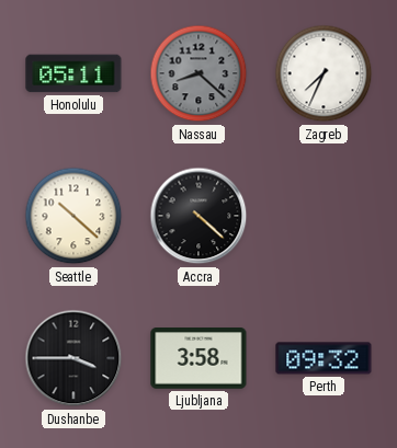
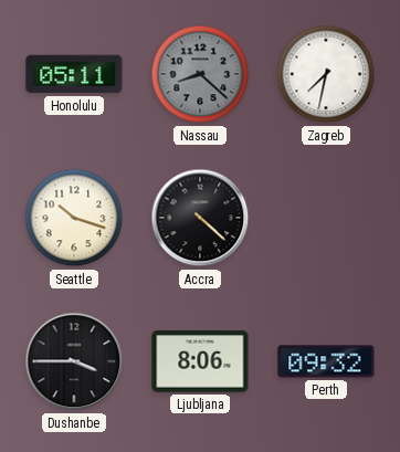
Zagreb: 7:34 -> 7:32 (326, 74)
Seattle: 10:22 -> 10:18 (74, 218)
Ljubljana: 3:58 -> 8:06 (200, 361)
